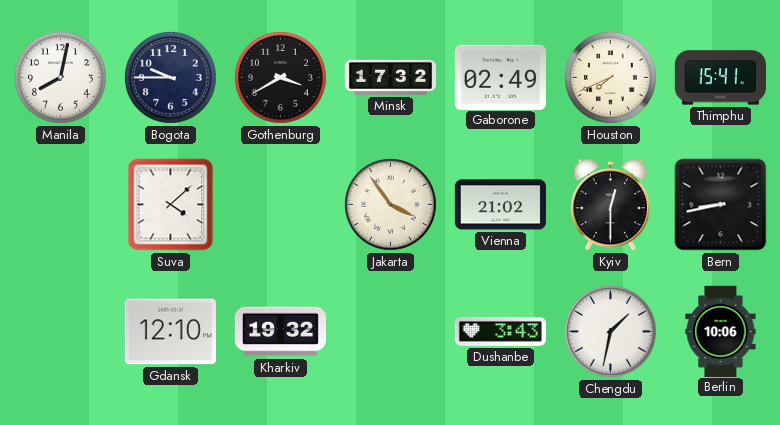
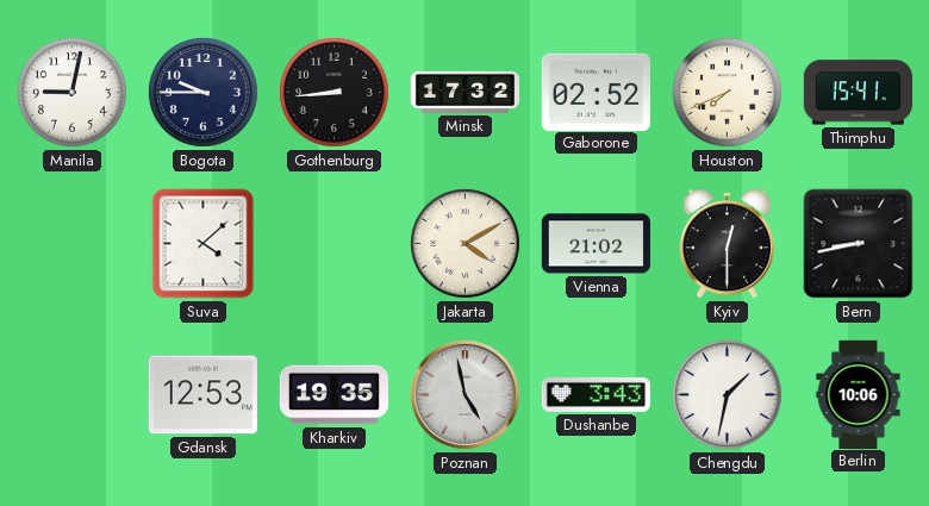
Manila: 8:02 -> 9:02 (73, 93)
Gothenburg: 3:40 -> 8:44 (335, 93)
Gaborone: 02:49 -> 02:52 (596, 92)
Jakarta: 3:54 -> 4:10 (466, 244)
Gdansk: 12:10 -> 12:53 (202, 395)
Kharkiv: 19:32 -> 19:35 (333, 395)
Poznan: none -> 4:58 (464, 394)
